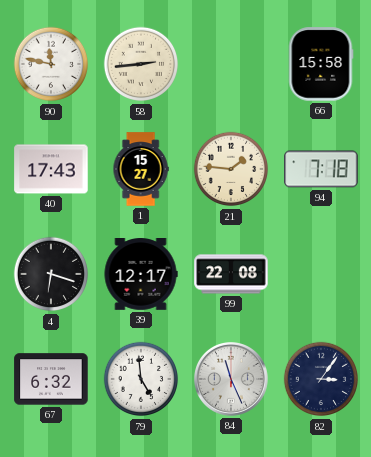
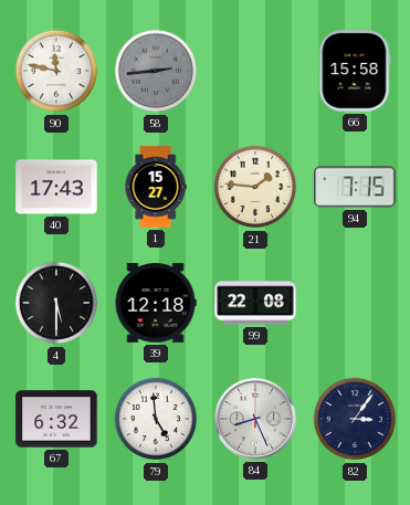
58 dial: cream -> grey (156, 71)
94: 7:18 -> 7:15 (355, 187)
4: 6:18 -> 5:30 (56, 303)
39: 12:17 -> 12:18 (156, 303)
84: 11:26 -> 8:26 (256, 420)
